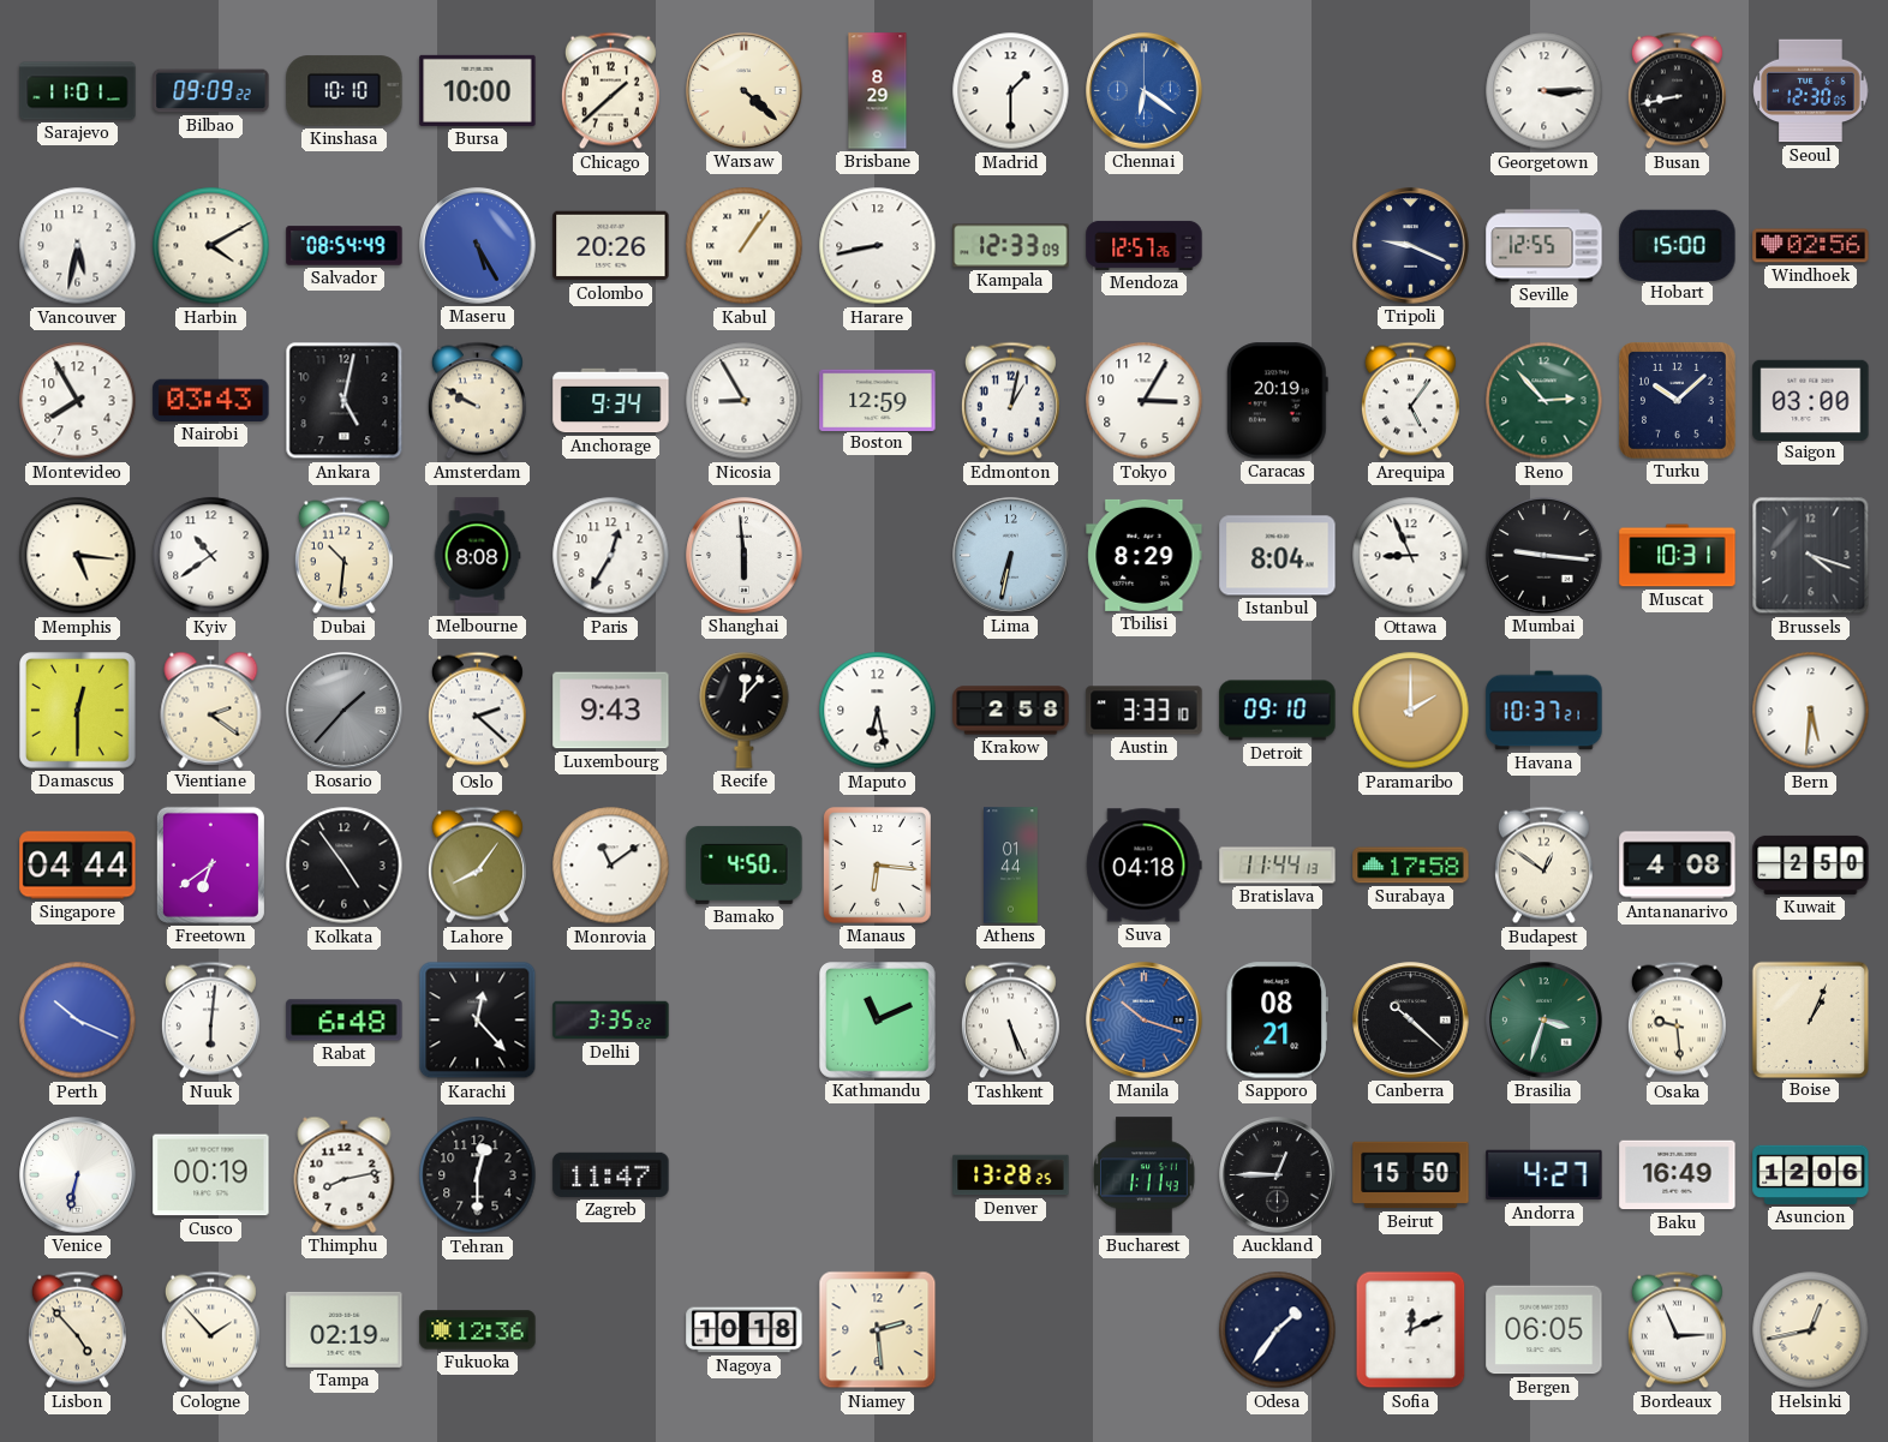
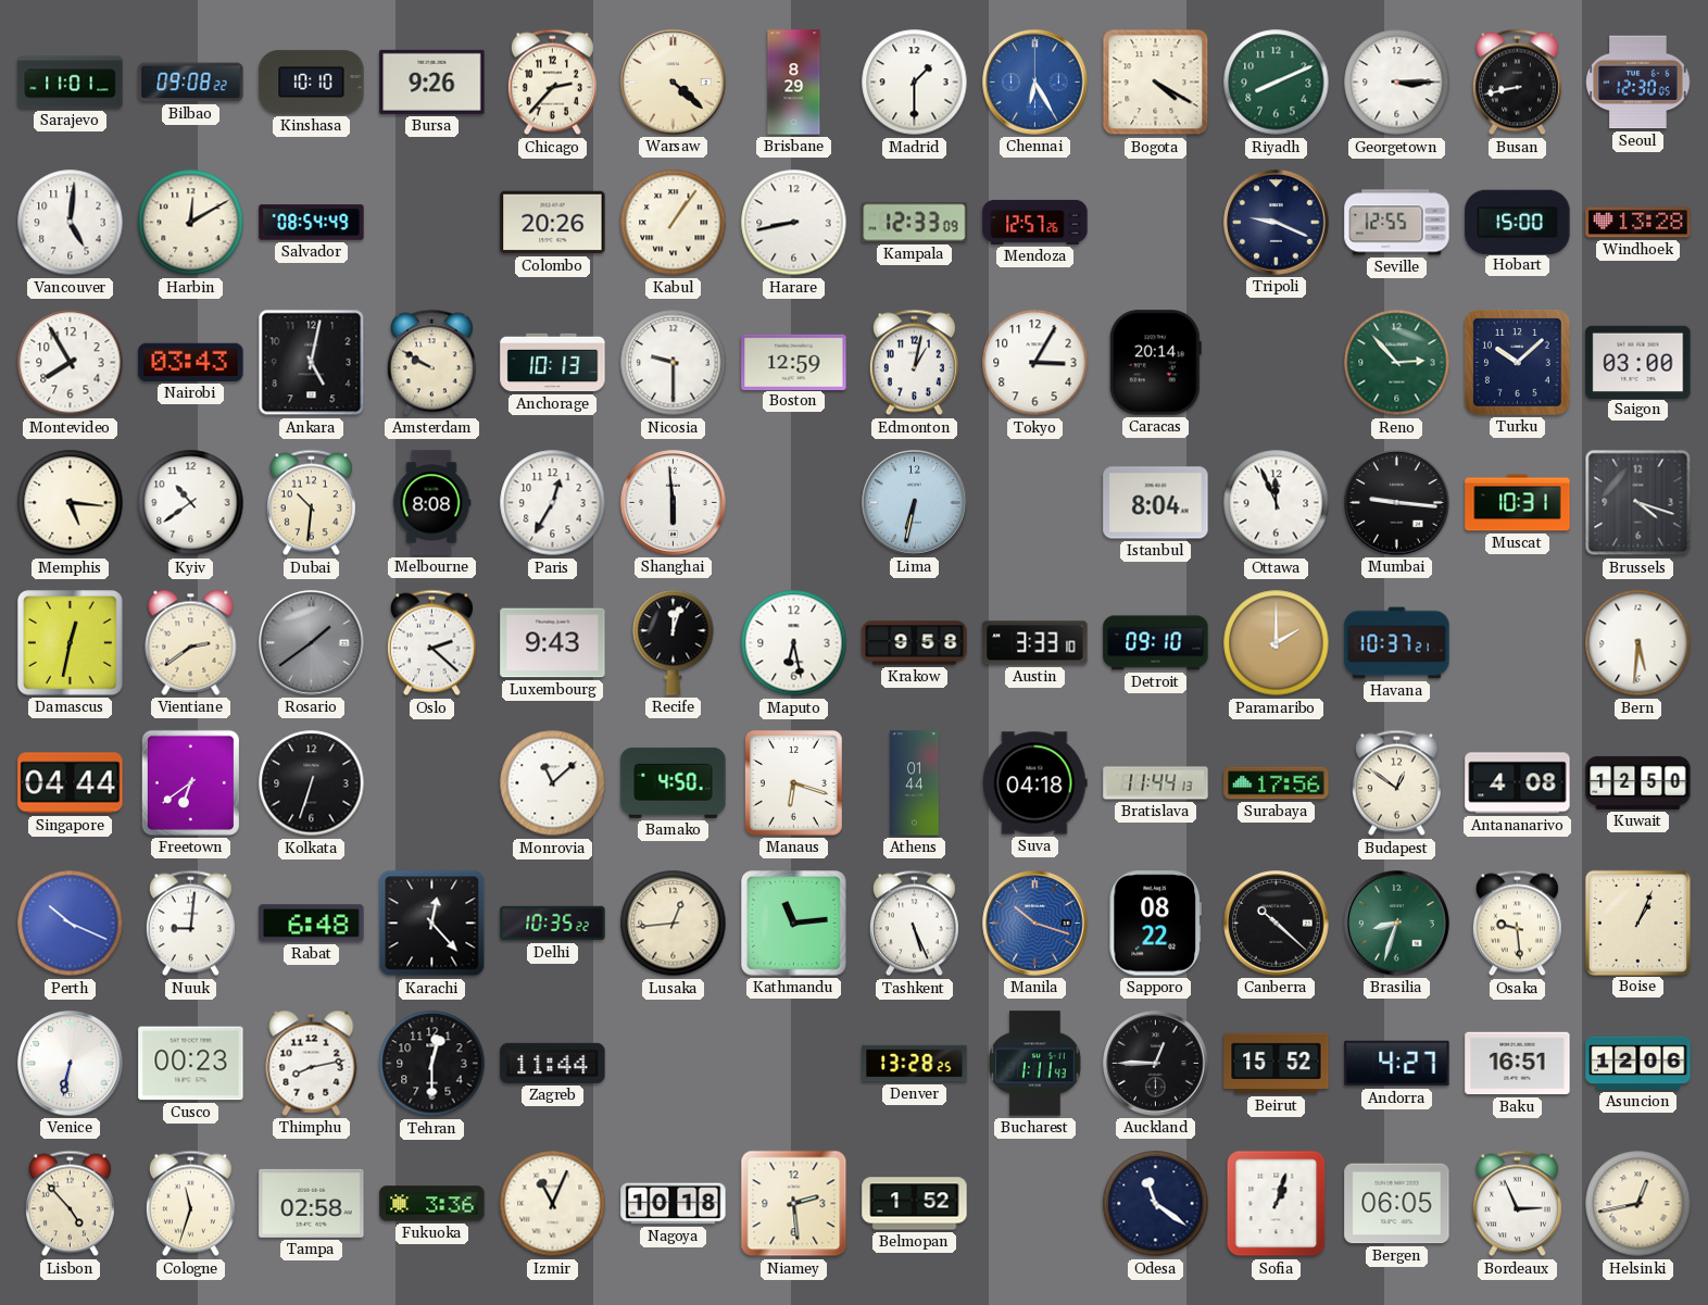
Bilbao: 09:09 -> 09:08 (191, 83)
Bursa: 10:00 -> 9:26 (432, 81)
Chicago: 1:38 -> 2:37 (552, 83)
Chennai: 6:21 -> 6:25 (1035, 83)
Bogota: none -> 4:20 (1156, 83)
Riyadh: none -> 8:11 (1277, 83)
Vancouver: 5:32 -> 5:01 (71, 223)
Harbin: 4:10 -> 12:10 (191, 223)
Maseru: 5:25 -> none (478, 246)
Windhoek: 02:56 -> 13:28 (1638, 223)
Anchorage: 9:34 -> 10:13 (553, 363)
Nicosia: 8:55 -> 9:30 (674, 363)
Caracas: 20:19 -> 20:14 (1155, 363)
Arequipa: 5:06 -> none (1410, 401)
Tbilisi: 8:29 -> none (1145, 555)
Ottawa: 8:56 -> 11:56 (1277, 503)
Damascus: 12:30 -> 12:32 (71, 643)
Vientiane: 2:21 -> 2:39 (191, 642)
Rosario: 1:37 -> 1:39 (312, 643)
Recife: 12:07 -> 12:03 (674, 642)
Krakow: 2:58 -> 9:58 (915, 643)
Kolkata: 4:54 -> 6:33 (312, 783)
Lahore: 8:06 -> none (477, 866)
Monrovia: 11:09 -> 11:08 (553, 783)
Manaus: 6:16 -> 6:18 (794, 783)
Surabaya: 17:58 -> 17:56 (1277, 783)
Kuwait: 2:50 -> 12:50 (1638, 782)
Nuuk: 6:01 -> 9:01 (190, 924)
Delhi: 3:35 -> 10:35 (553, 924)
Lusaka: none -> 12:44 (674, 924)
Kathmandu: 11:11 -> 11:14 (794, 924)
Sapporo: 08:21 -> 08:22 (1155, 924)
Brasilia: 3:33 -> 8:33 (1397, 924)
Cusco: 00:19 -> 00:23 (191, 1064)
Zagreb: 11:47 -> 11:44 (553, 1063)
Beirut: 15:50 -> 15:52 (1277, 1064)
Baku: 16:49 -> 16:51 (1518, 1064)
Cologne: 1:53 -> 11:33 (190, 1204)
Tampa: 02:19 -> 02:58 (312, 1203)
Fukuoka: 12:36 -> 3:36 (432, 1204)
Izmir: none -> 11:04 (553, 1204)
Belmopan: none -> 1:52 (915, 1204)
Odesa: 1:36 -> 11:21 (1156, 1204)
Sofia: 12:11 -> 1:03 (1277, 1204)
